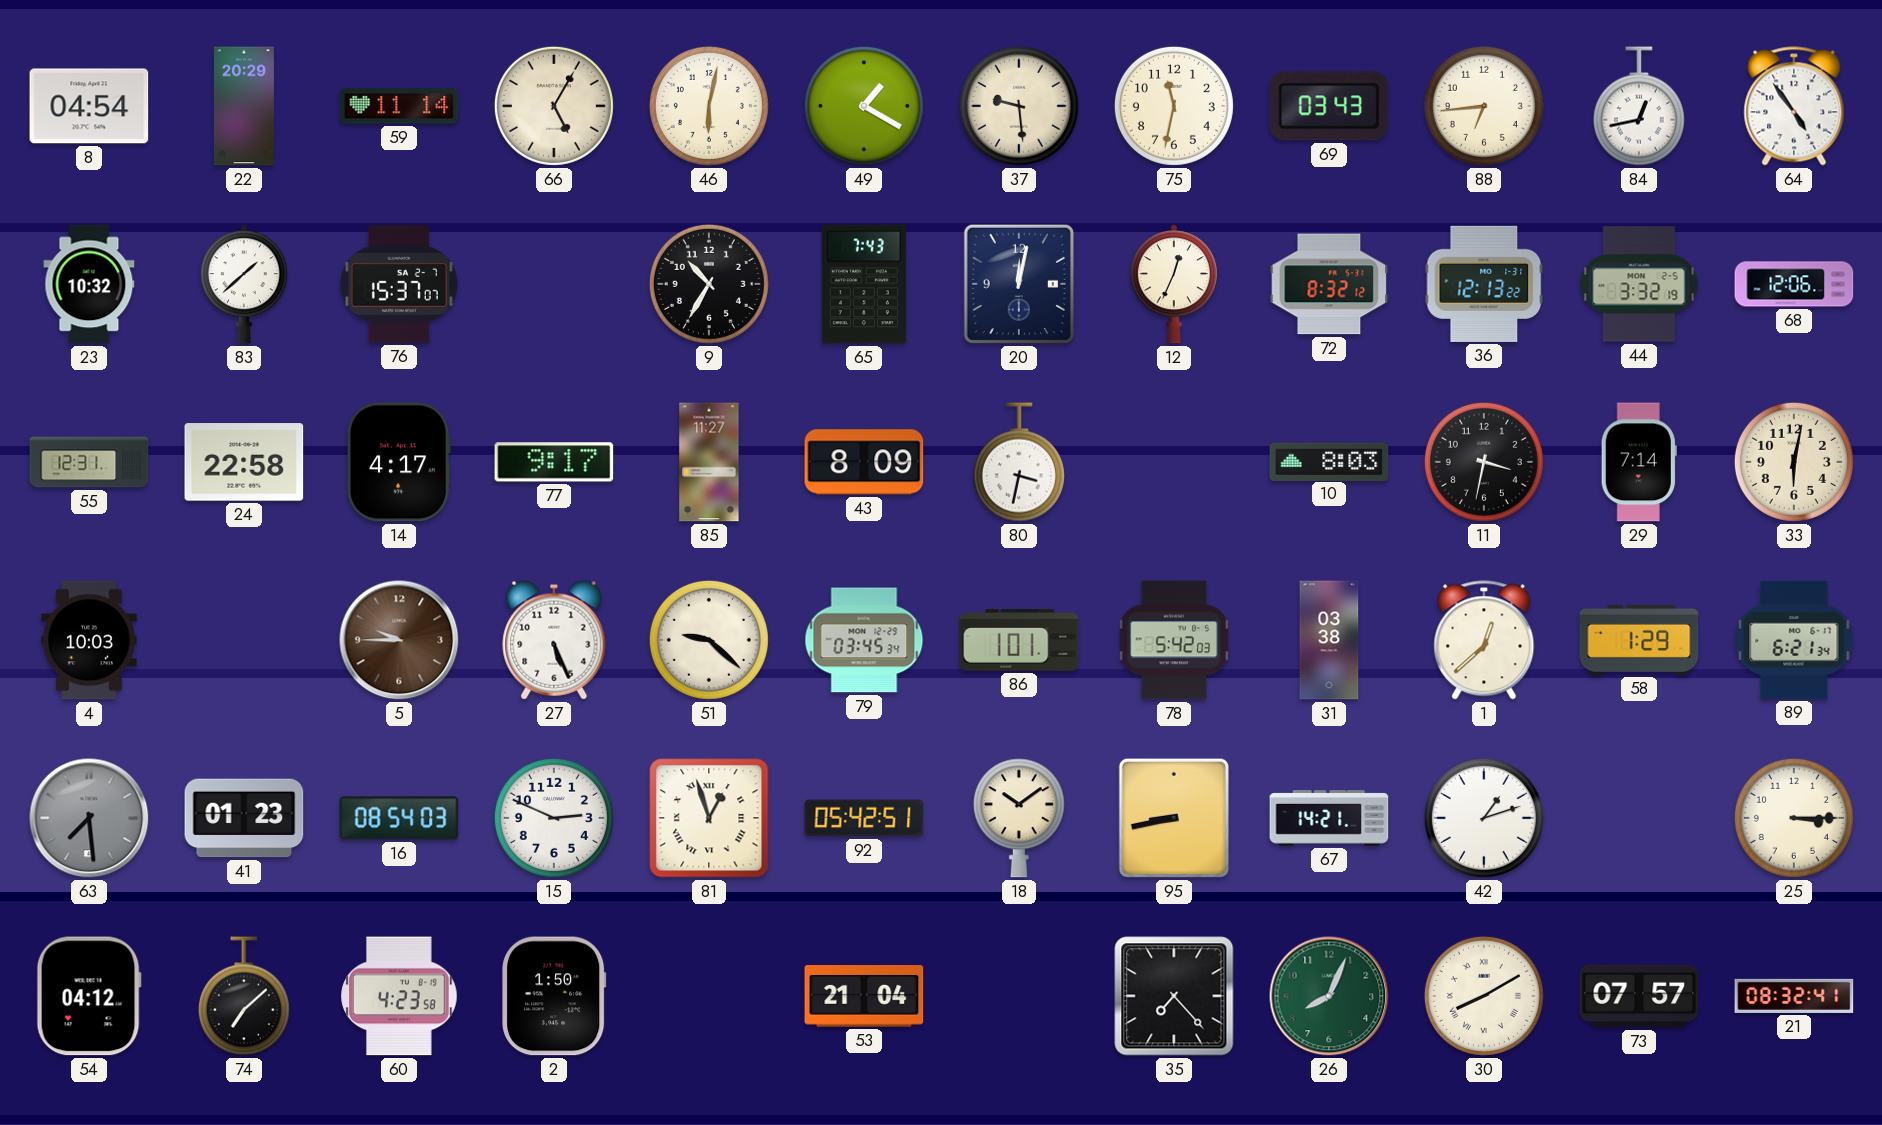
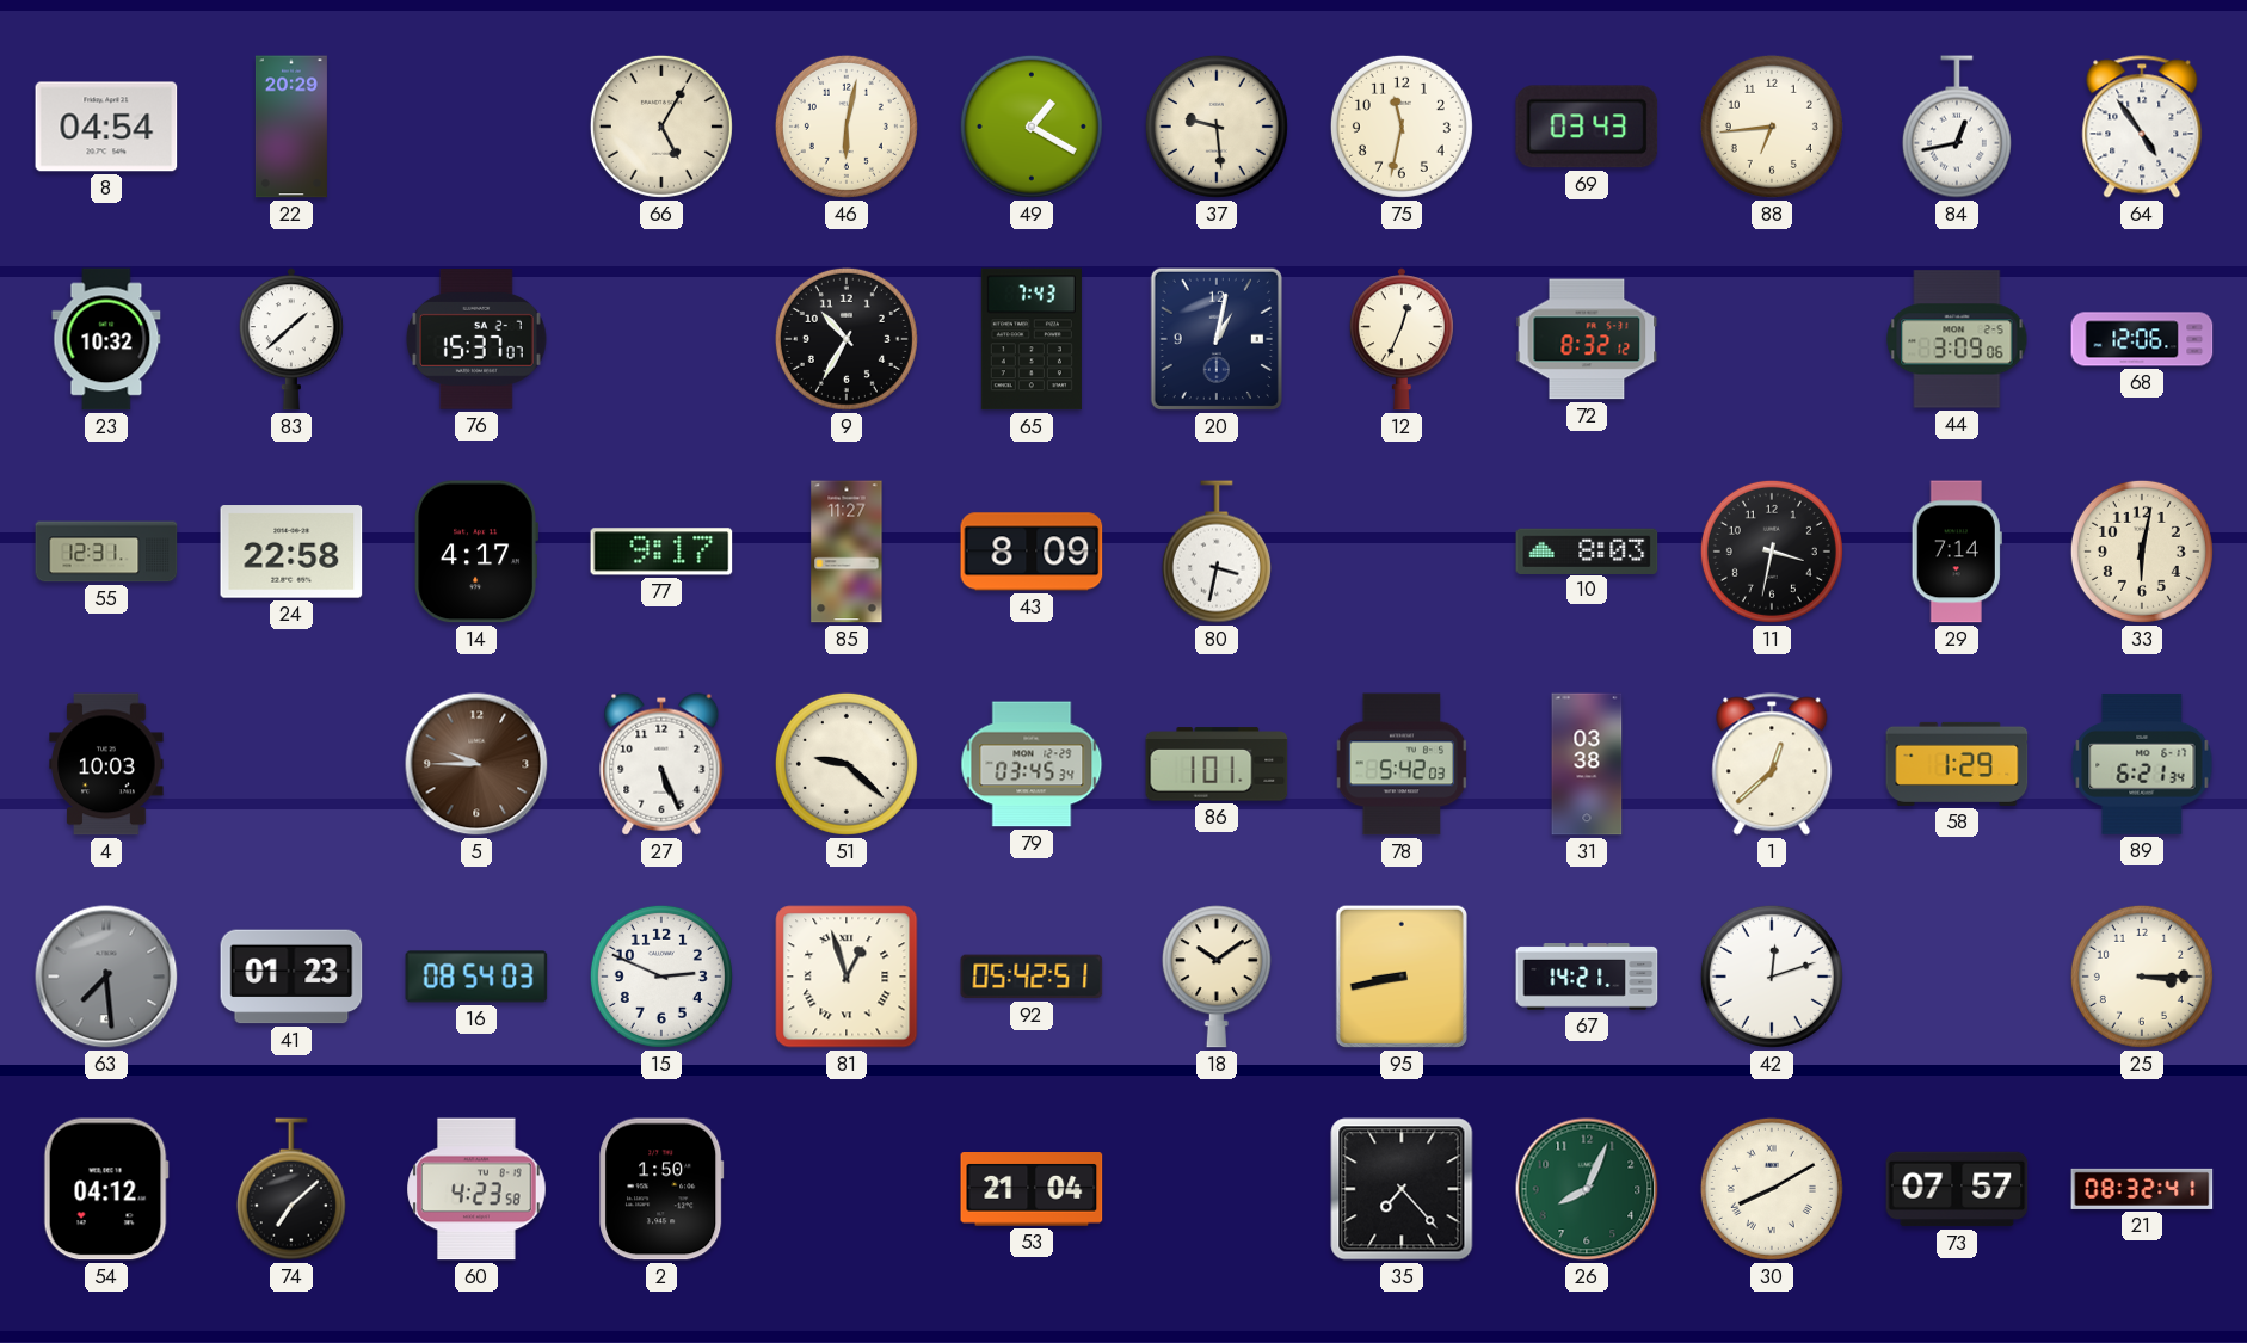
59: 11:14 -> none (399, 106)
20: 12:02 -> 1:02 (1217, 339)
36: 12:13 -> none (1484, 284)
44: 3:32 -> 3:09 (1957, 339)
42: 1:12 -> 12:12 (1772, 977)
